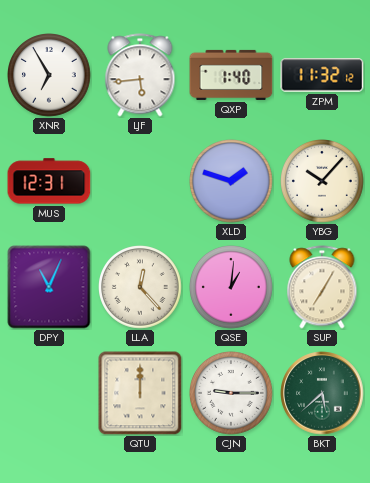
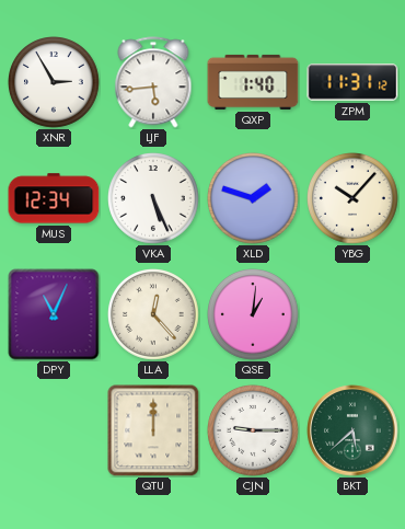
XNR: 6:55 -> 2:55 (55, 83)
ZPM: 11:32 -> 11:31 (352, 82)
MUS: 12:31 -> 12:34 (54, 198)
VKA: none -> 5:26 (154, 199)
SUP: 7:05 -> none (322, 287)
